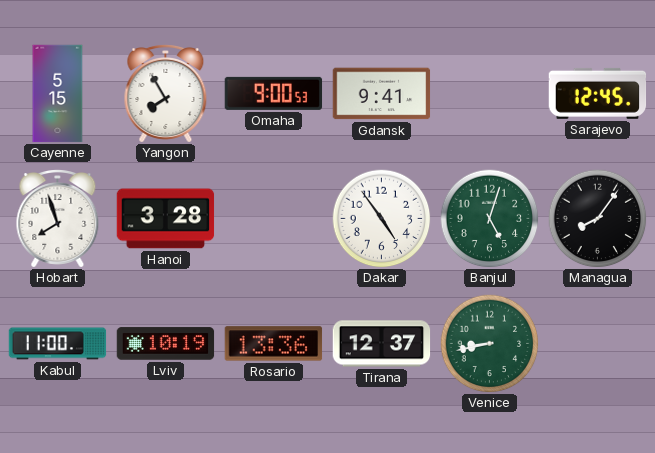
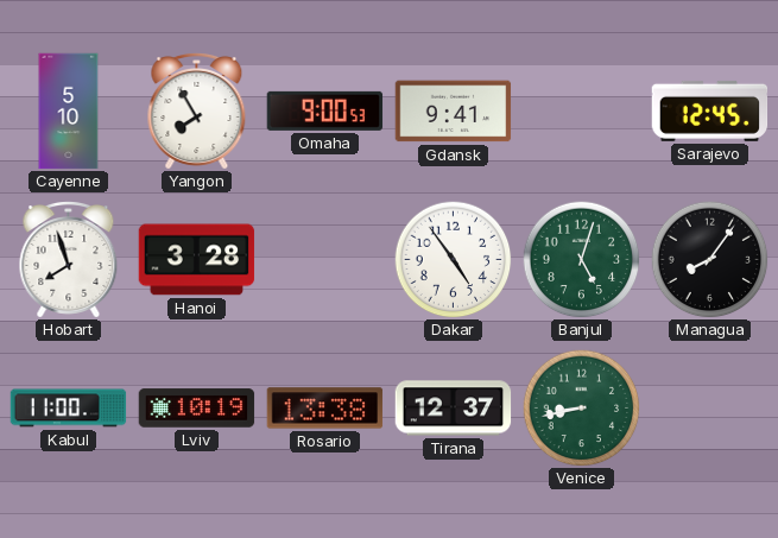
Cayenne: 5:15 -> 5:10 (69, 112)
Rosario: 13:36 -> 13:38 (325, 409)
